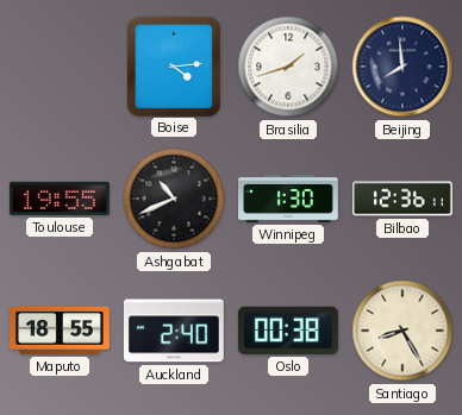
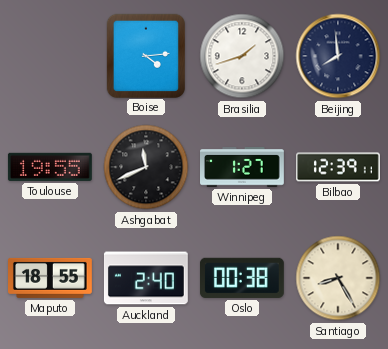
Ashgabat: 10:41 -> 11:41 (146, 167)
Winnipeg: 1:30 -> 1:27 (243, 167)
Bilbao: 12:36 -> 12:39 (339, 167)
